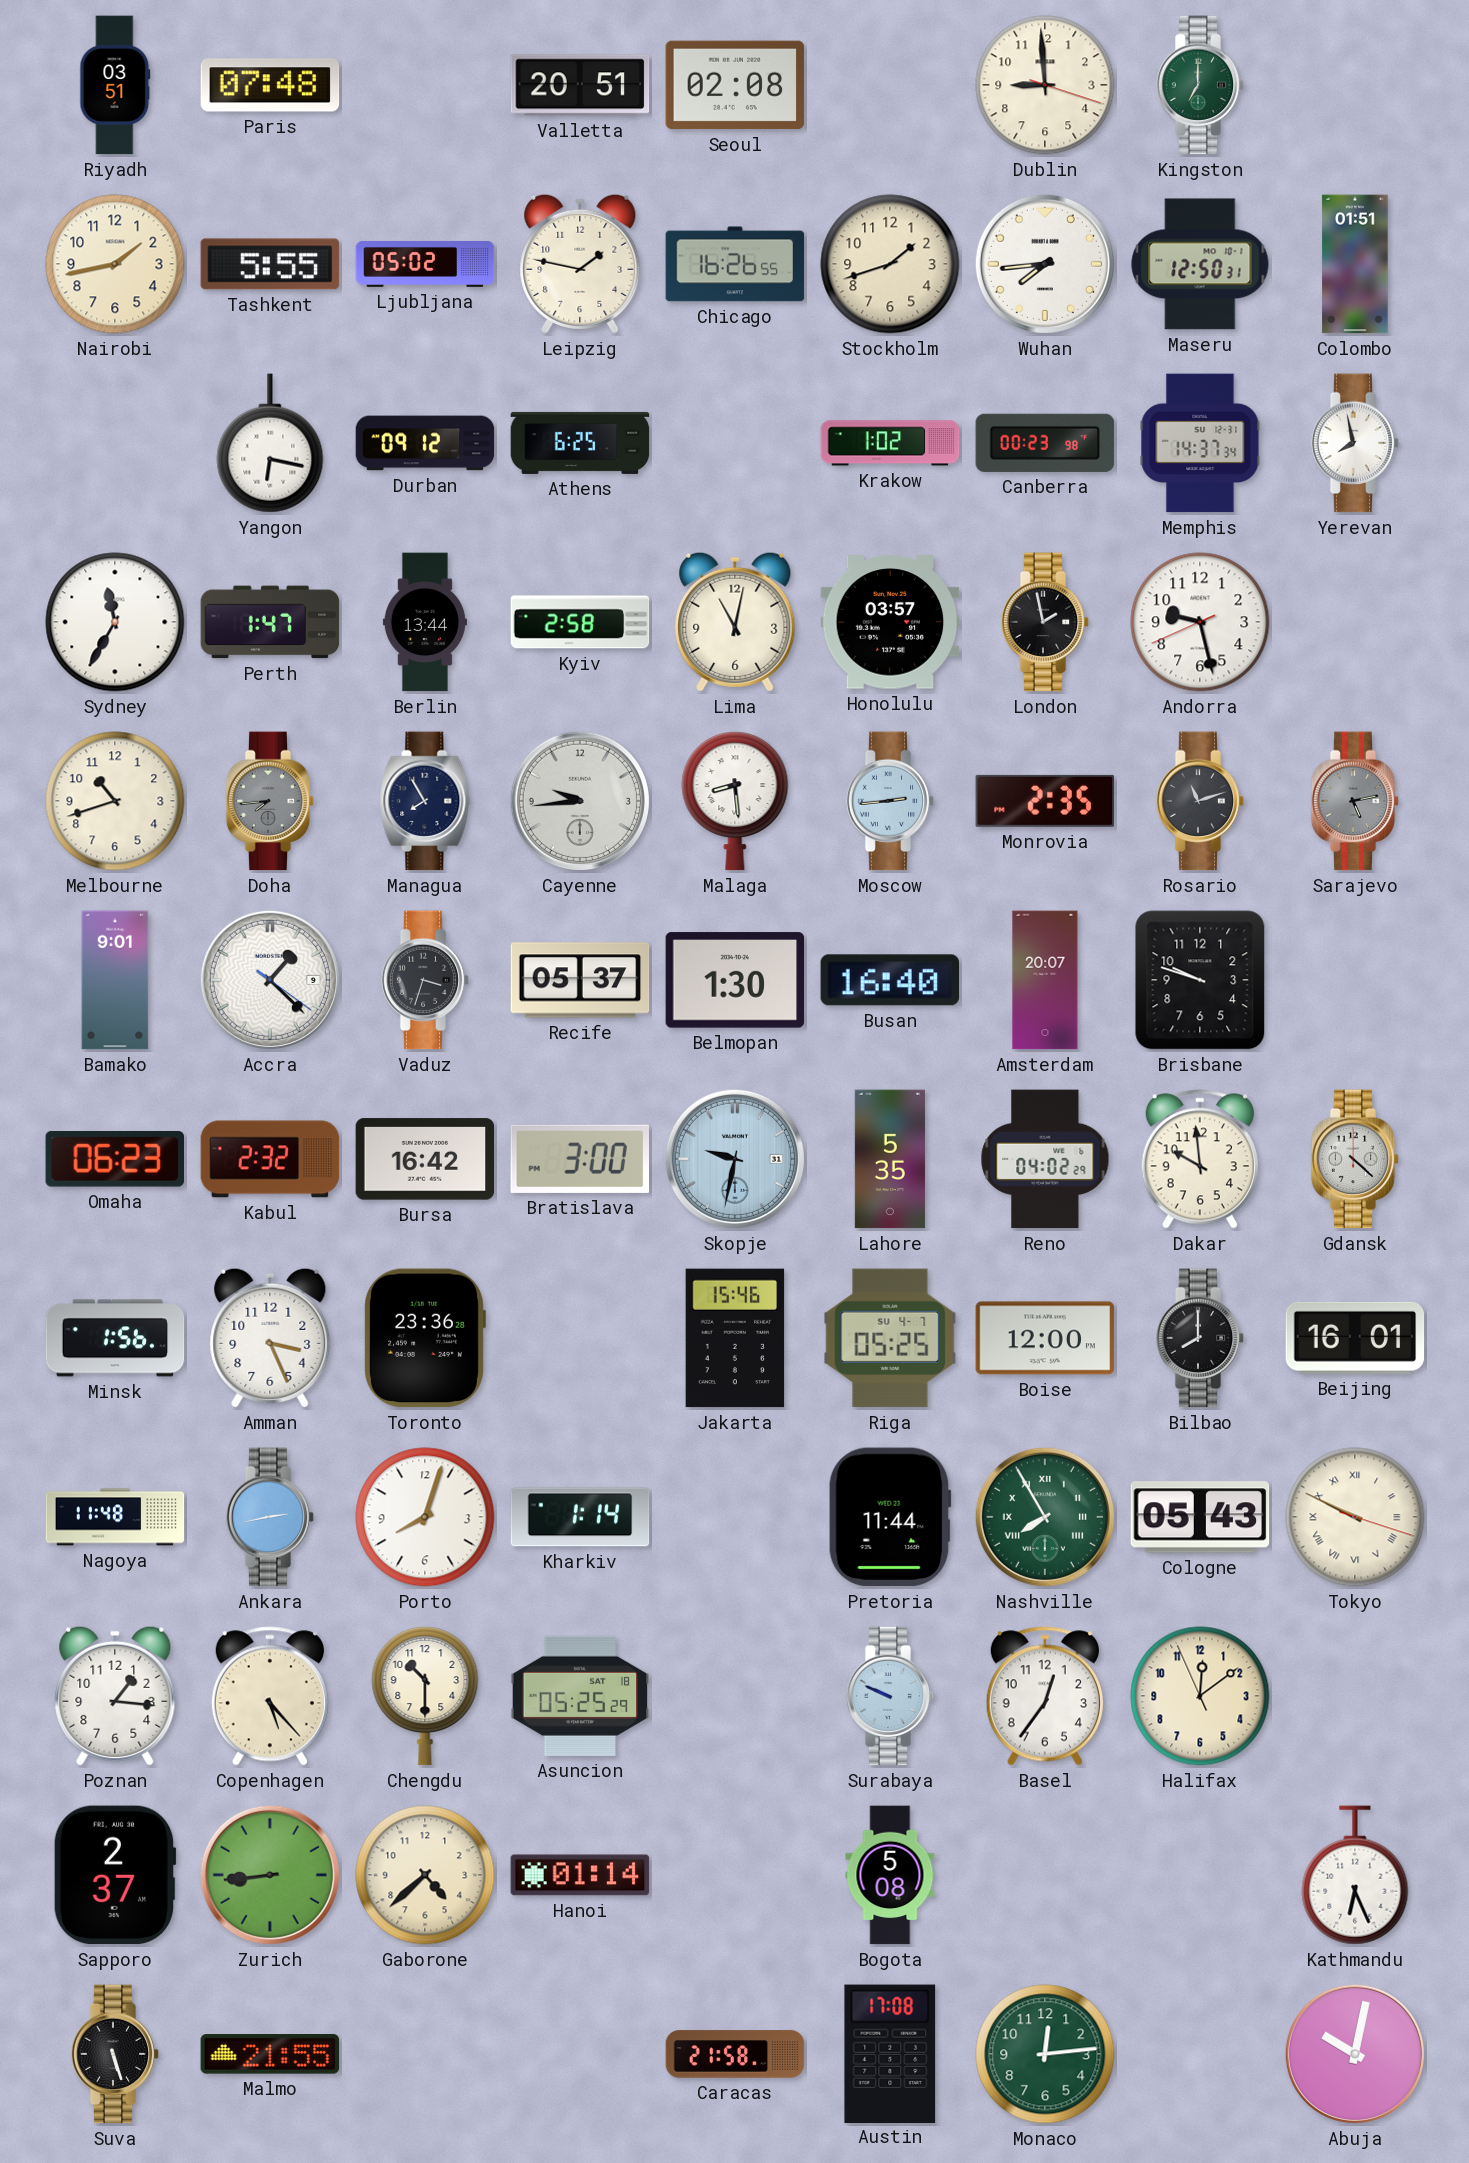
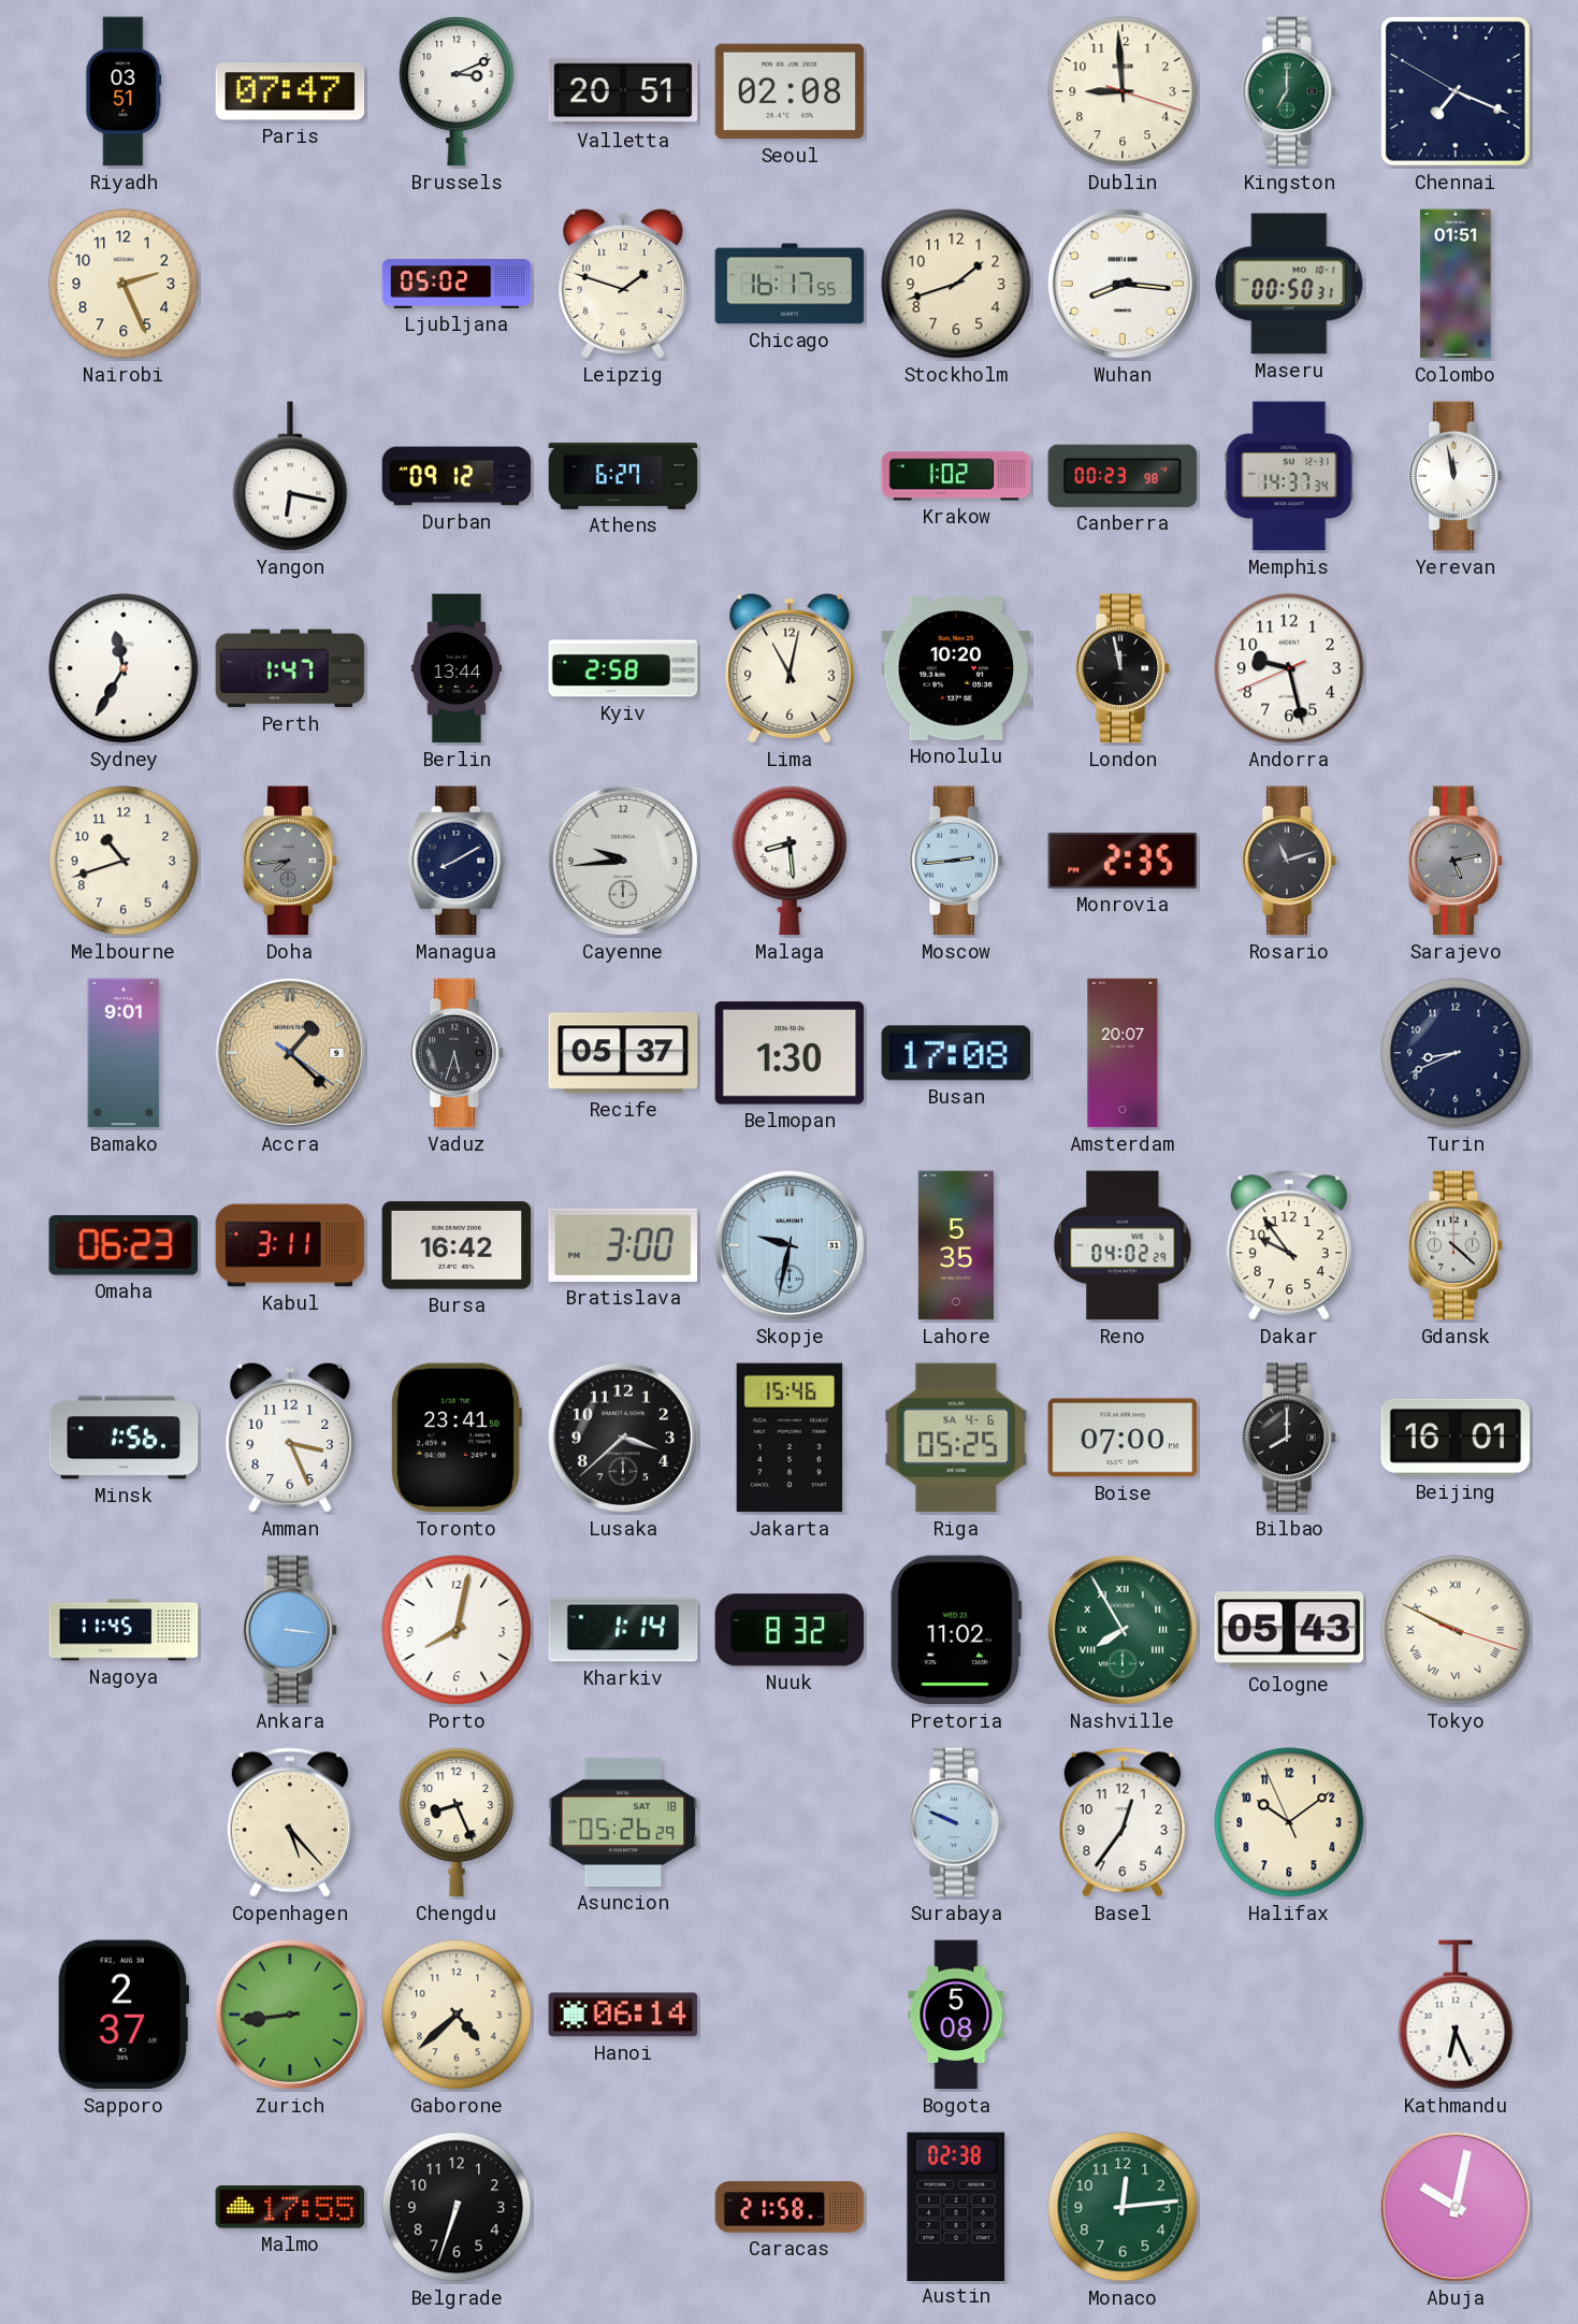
Paris: 07:48 -> 07:47 (290, 91)
Brussels: none -> 3:11 (457, 91)
Chennai: none -> 7:18 (1456, 91)
Nairobi: 1:43 -> 2:26 (124, 284)
Tashkent: 5:55 -> none (270, 264)
Leipzig: 1:47 -> 1:48 (623, 284)
Chicago: 16:26 -> 16:17 (790, 284)
Wuhan: 7:44 -> 8:16 (1123, 284)
Maseru: 12:50 -> 00:50 (1289, 284)
Athens: 6:25 -> 6:27 (623, 476)
Yerevan: 7:58 -> 11:58 (1456, 476)
Honolulu: 03:57 -> 10:20 (956, 668)
London: 1:58 -> 11:58 (1123, 668)
Managua: 7:55 -> 8:10 (457, 861)
Accra dial: white -> champagne (290, 1053)
Vaduz: 3:33 -> 5:33 (457, 1053)
Busan: 16:40 -> 17:08 (956, 1053)
Brisbane: 9:48 -> none (1200, 980)
Turin: none -> 8:41 (1456, 1053)
Kabul: 2:32 -> 3:11 (290, 1245)
Dakar: 9:59 -> 9:54 (1289, 1245)
Toronto: 23:36 -> 23:41 (457, 1438)
Lusaka: none -> 3:38 (623, 1438)
Riga date: SU 4-7 -> SA 4-6 (956, 1438)
Boise: 12:00 -> 07:00 (1123, 1438)
Nagoya: 11:48 -> 11:45 (124, 1630)
Ankara: 2:43 -> 3:16 (290, 1630)
Porto: 8:03 -> 8:02 (457, 1630)
Nuuk: none -> 8:32 (790, 1630)
Pretoria: 11:44 -> 11:02 (956, 1630)
Poznan: 1:16 -> none (115, 1696)
Chengdu: 10:30 -> 8:26 (457, 1822)
Asuncion: 05:25 -> 05:26 (623, 1822)
Halifax: 12:08 -> 10:08 (1289, 1822)
Hanoi: 01:14 -> 06:14 (623, 2015)
Suva: 5:27 -> none (115, 2054)
Malmo: 21:55 -> 17:55 (290, 2207)
Belgrade: none -> 6:33 (457, 2207)
Austin: 17:08 -> 02:38 (956, 2206)
